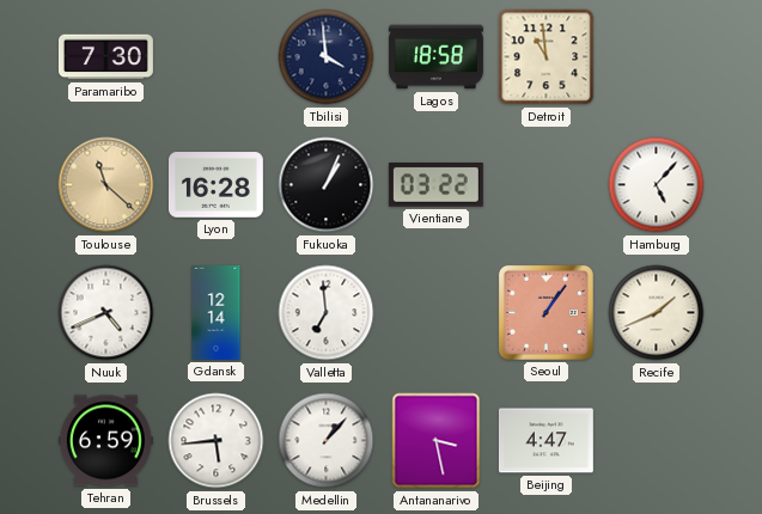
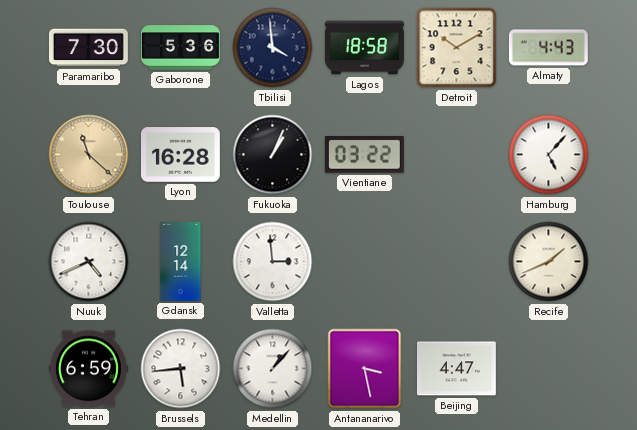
Gaborone: none -> 5:36 (181, 48)
Detroit: 10:59 -> 10:10 (457, 48)
Almaty: none -> 4:43 (548, 48)
Valletta: 6:59 -> 2:59 (273, 262)
Seoul: 1:06 -> none (545, 312)
